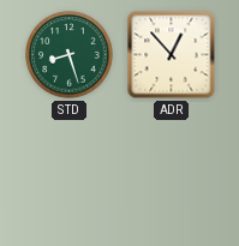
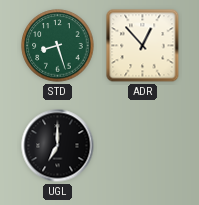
UGL: none -> 7:00 (58, 146)
